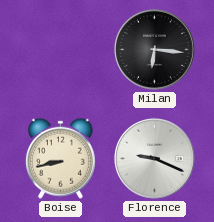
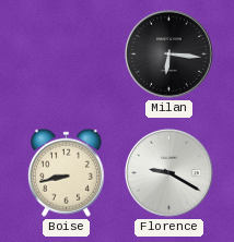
Florence: 9:19 -> 9:20 (168, 172)
